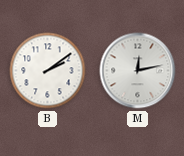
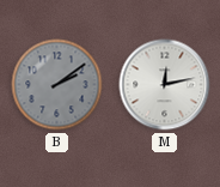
B dial: white -> grey (57, 85)
